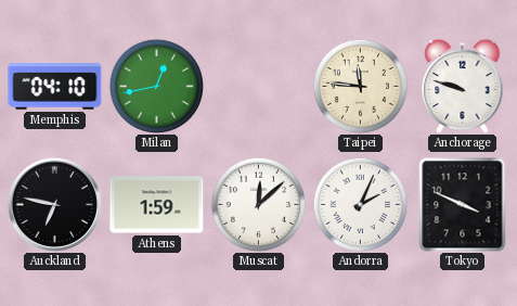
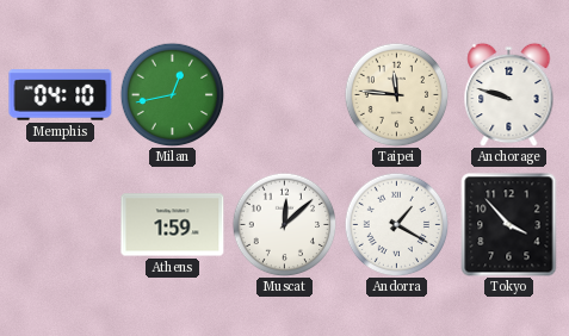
Auckland: 6:47 -> none (54, 204)
Andorra: 2:04 -> 1:20 (396, 224)
Tokyo: 3:49 -> 3:53 (509, 225)
